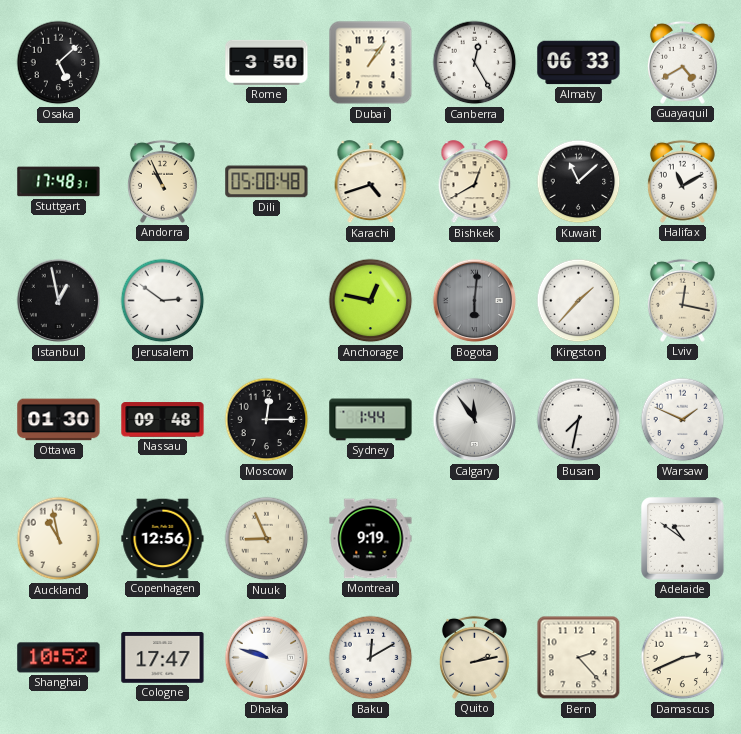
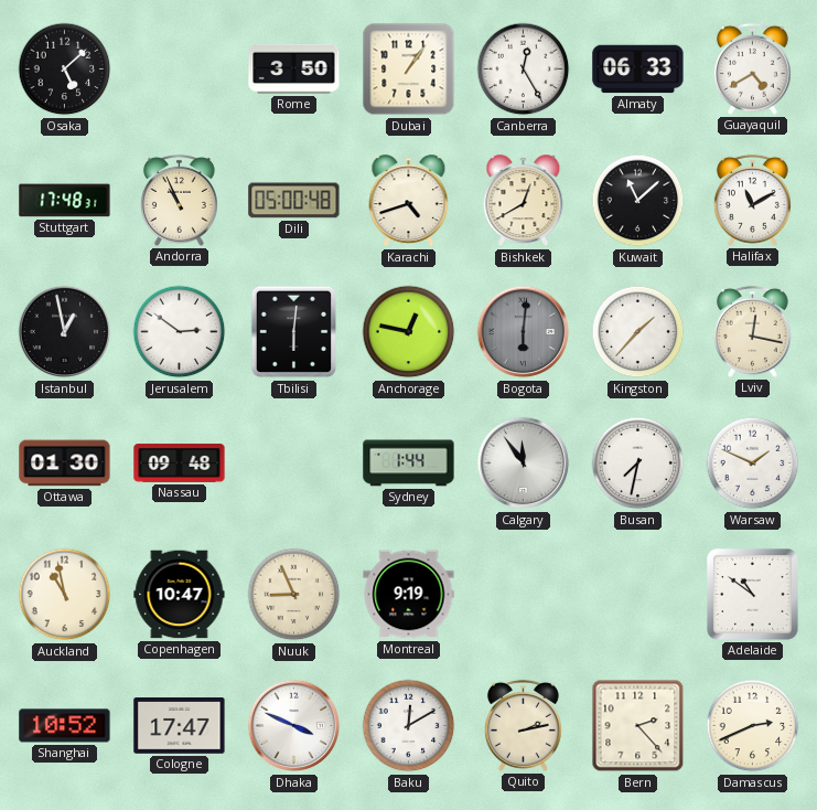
Tbilisi: none -> 6:01 (294, 332)
Moscow: 12:15 -> none (267, 420)
Copenhagen: 12:56 -> 10:47 (180, 595)
Dhaka: 9:48 -> 3:49 (294, 726)
